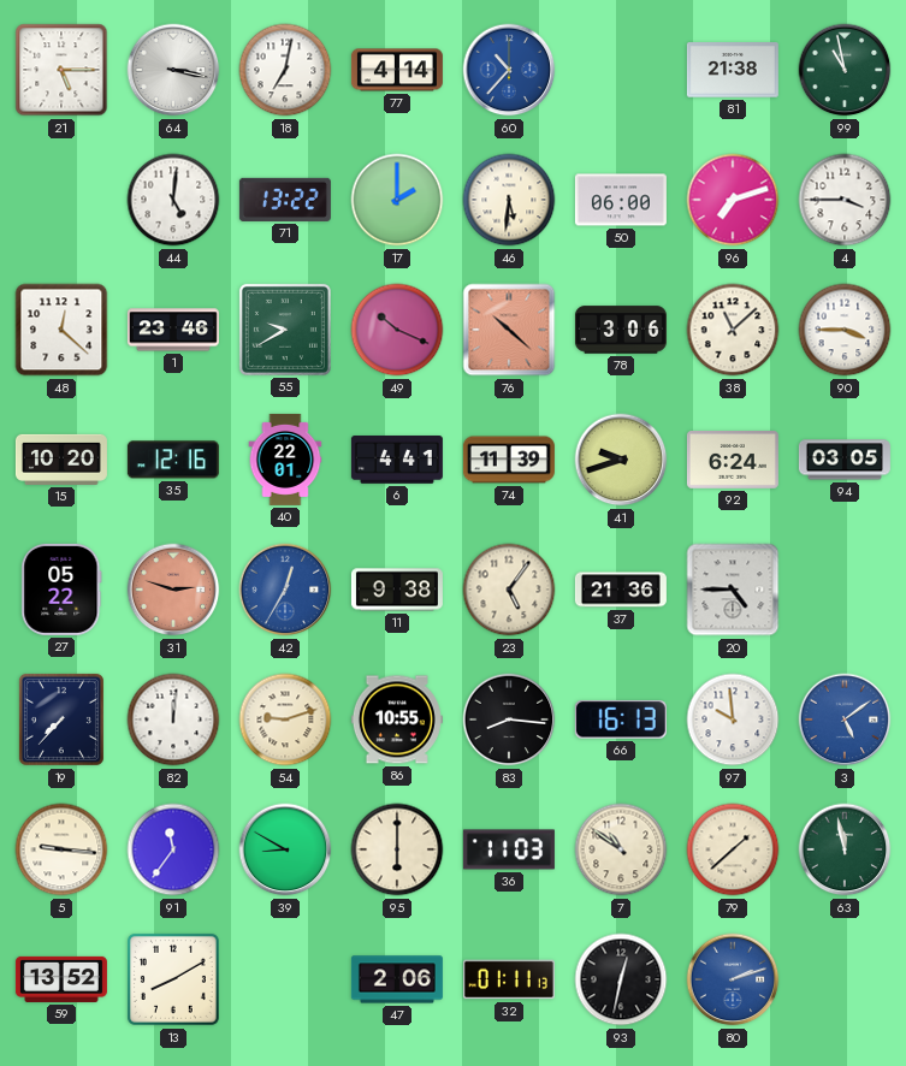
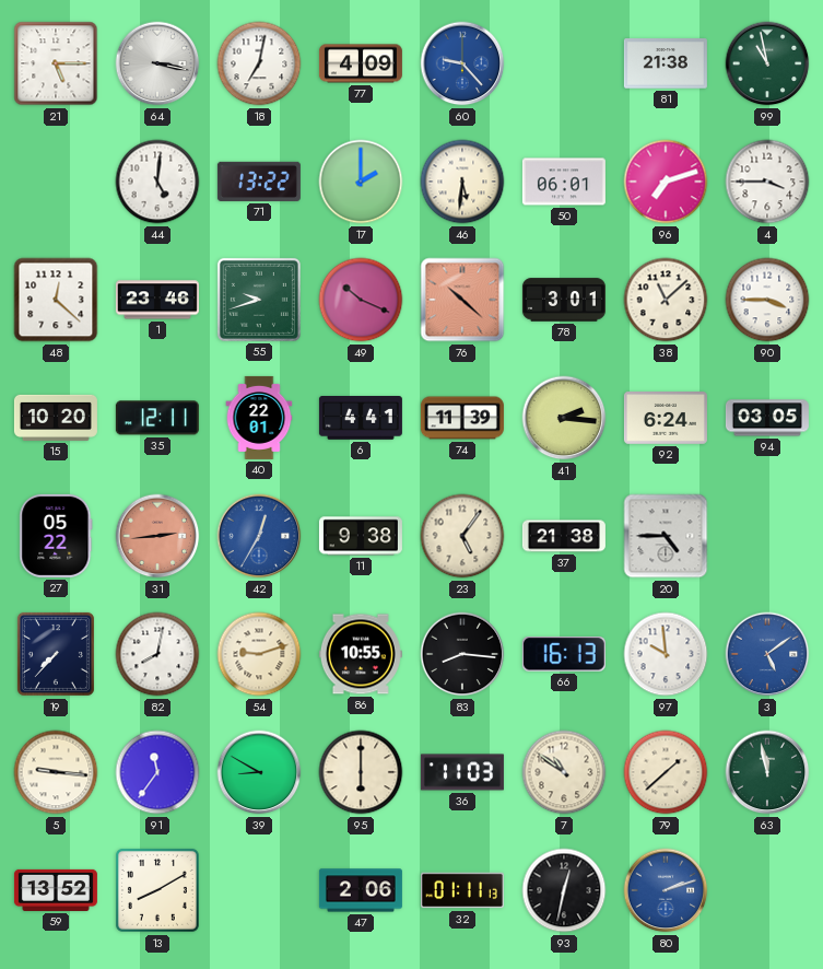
77: 4:14 -> 4:09 (361, 63)
60: 10:37 -> 9:23 (462, 63)
50: 06:00 -> 06:01 (564, 182)
55: 9:40 -> 9:42 (259, 300)
78: 3:06 -> 3:01 (564, 300)
35: 12:16 -> 12:11 (157, 418)
41: 9:42 -> 2:16 (564, 418)
31: 2:48 -> 2:44 (157, 536)
37: 21:36 -> 21:38 (564, 536)
82: 12:01 -> 8:02 (157, 654)
